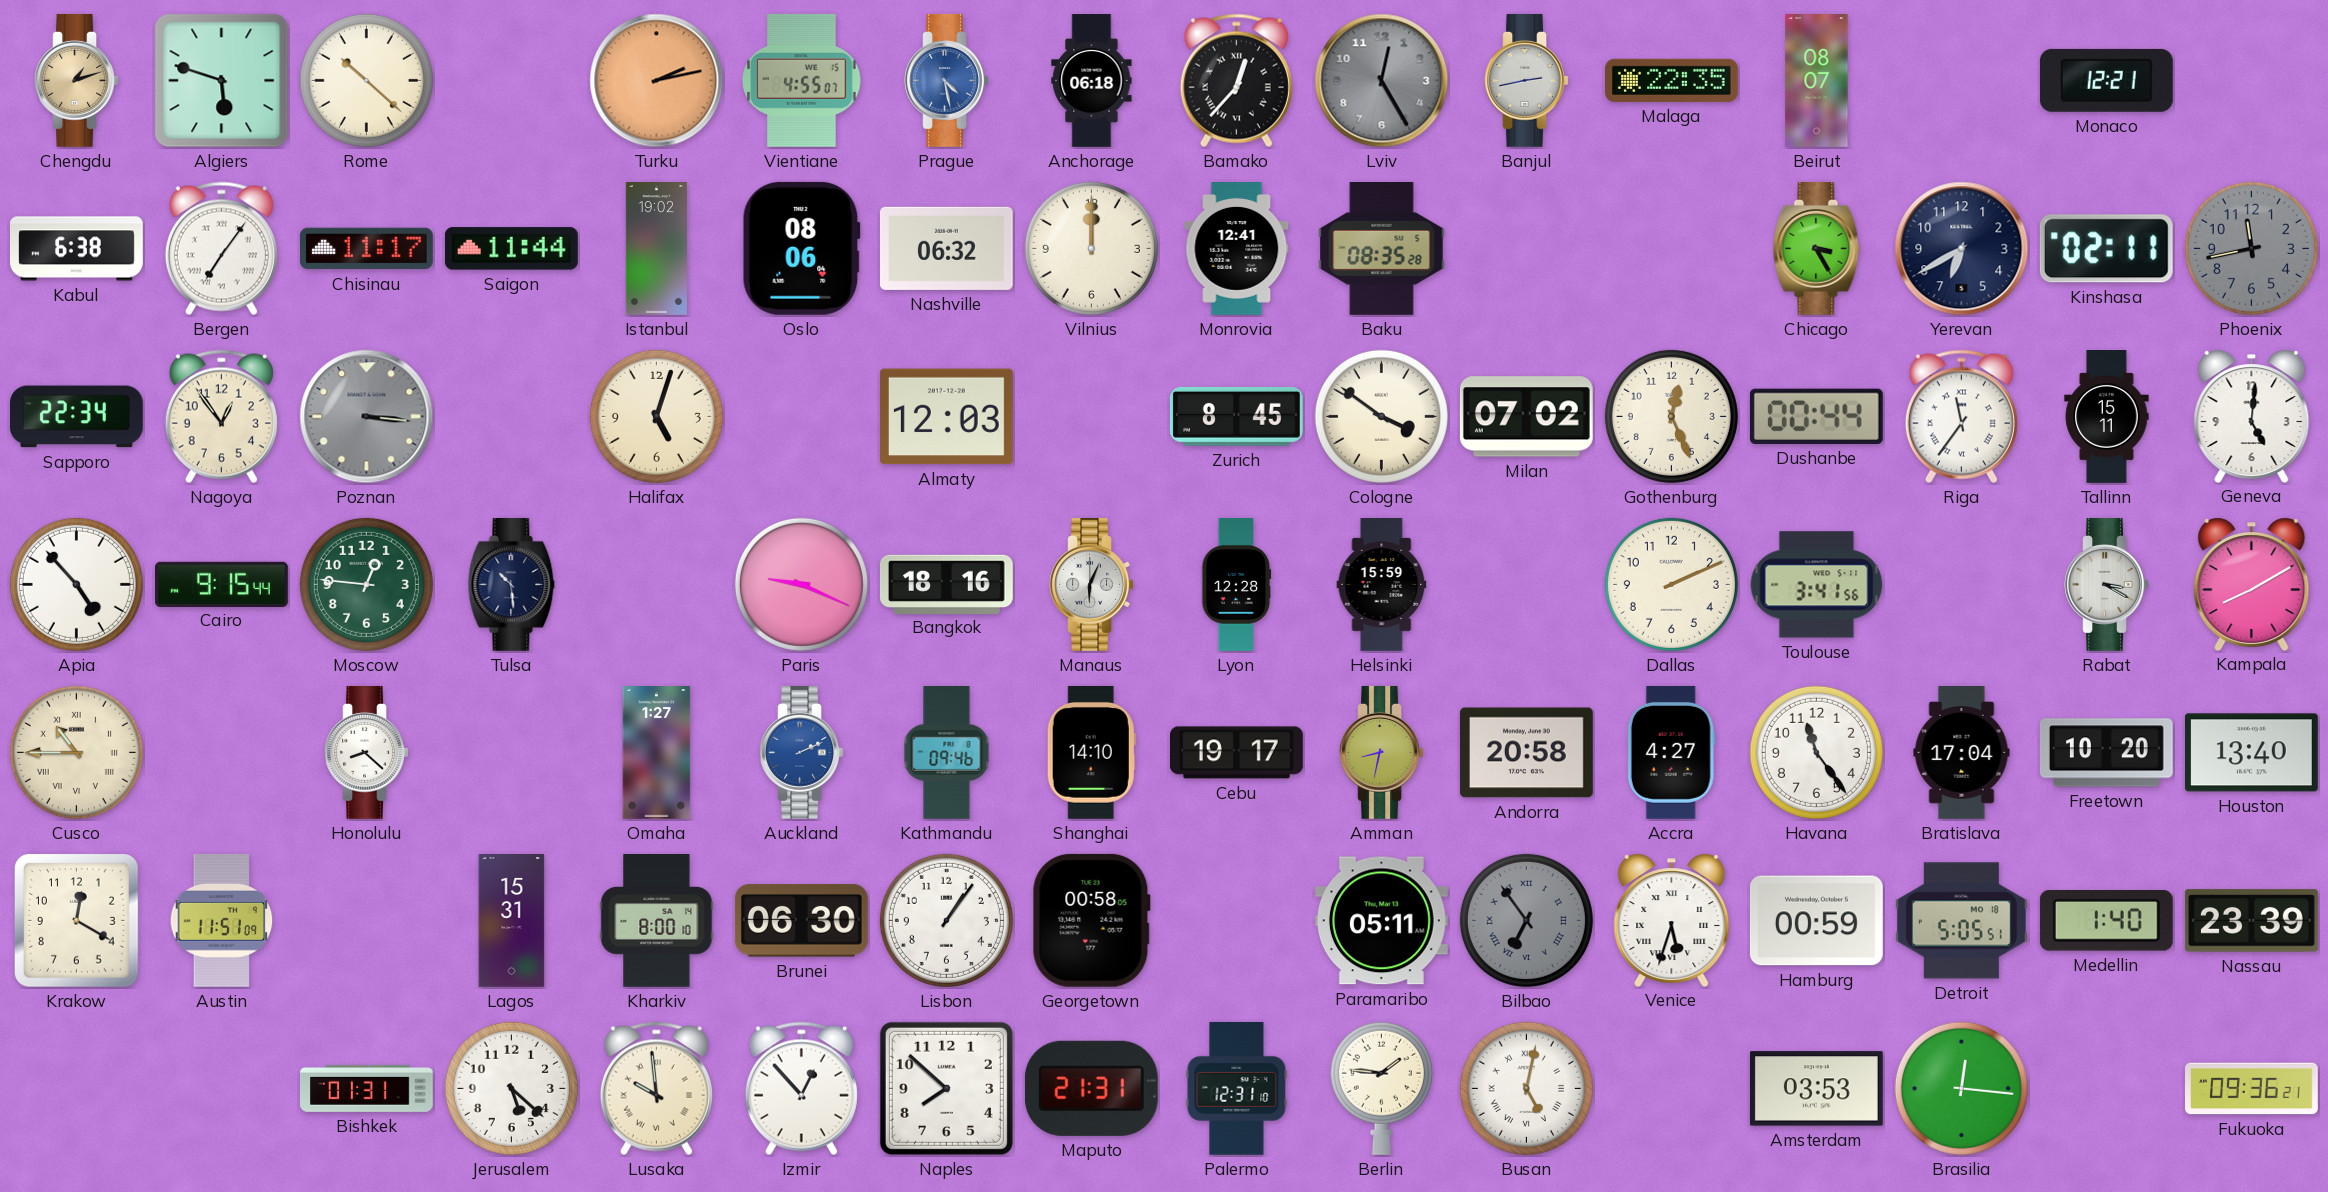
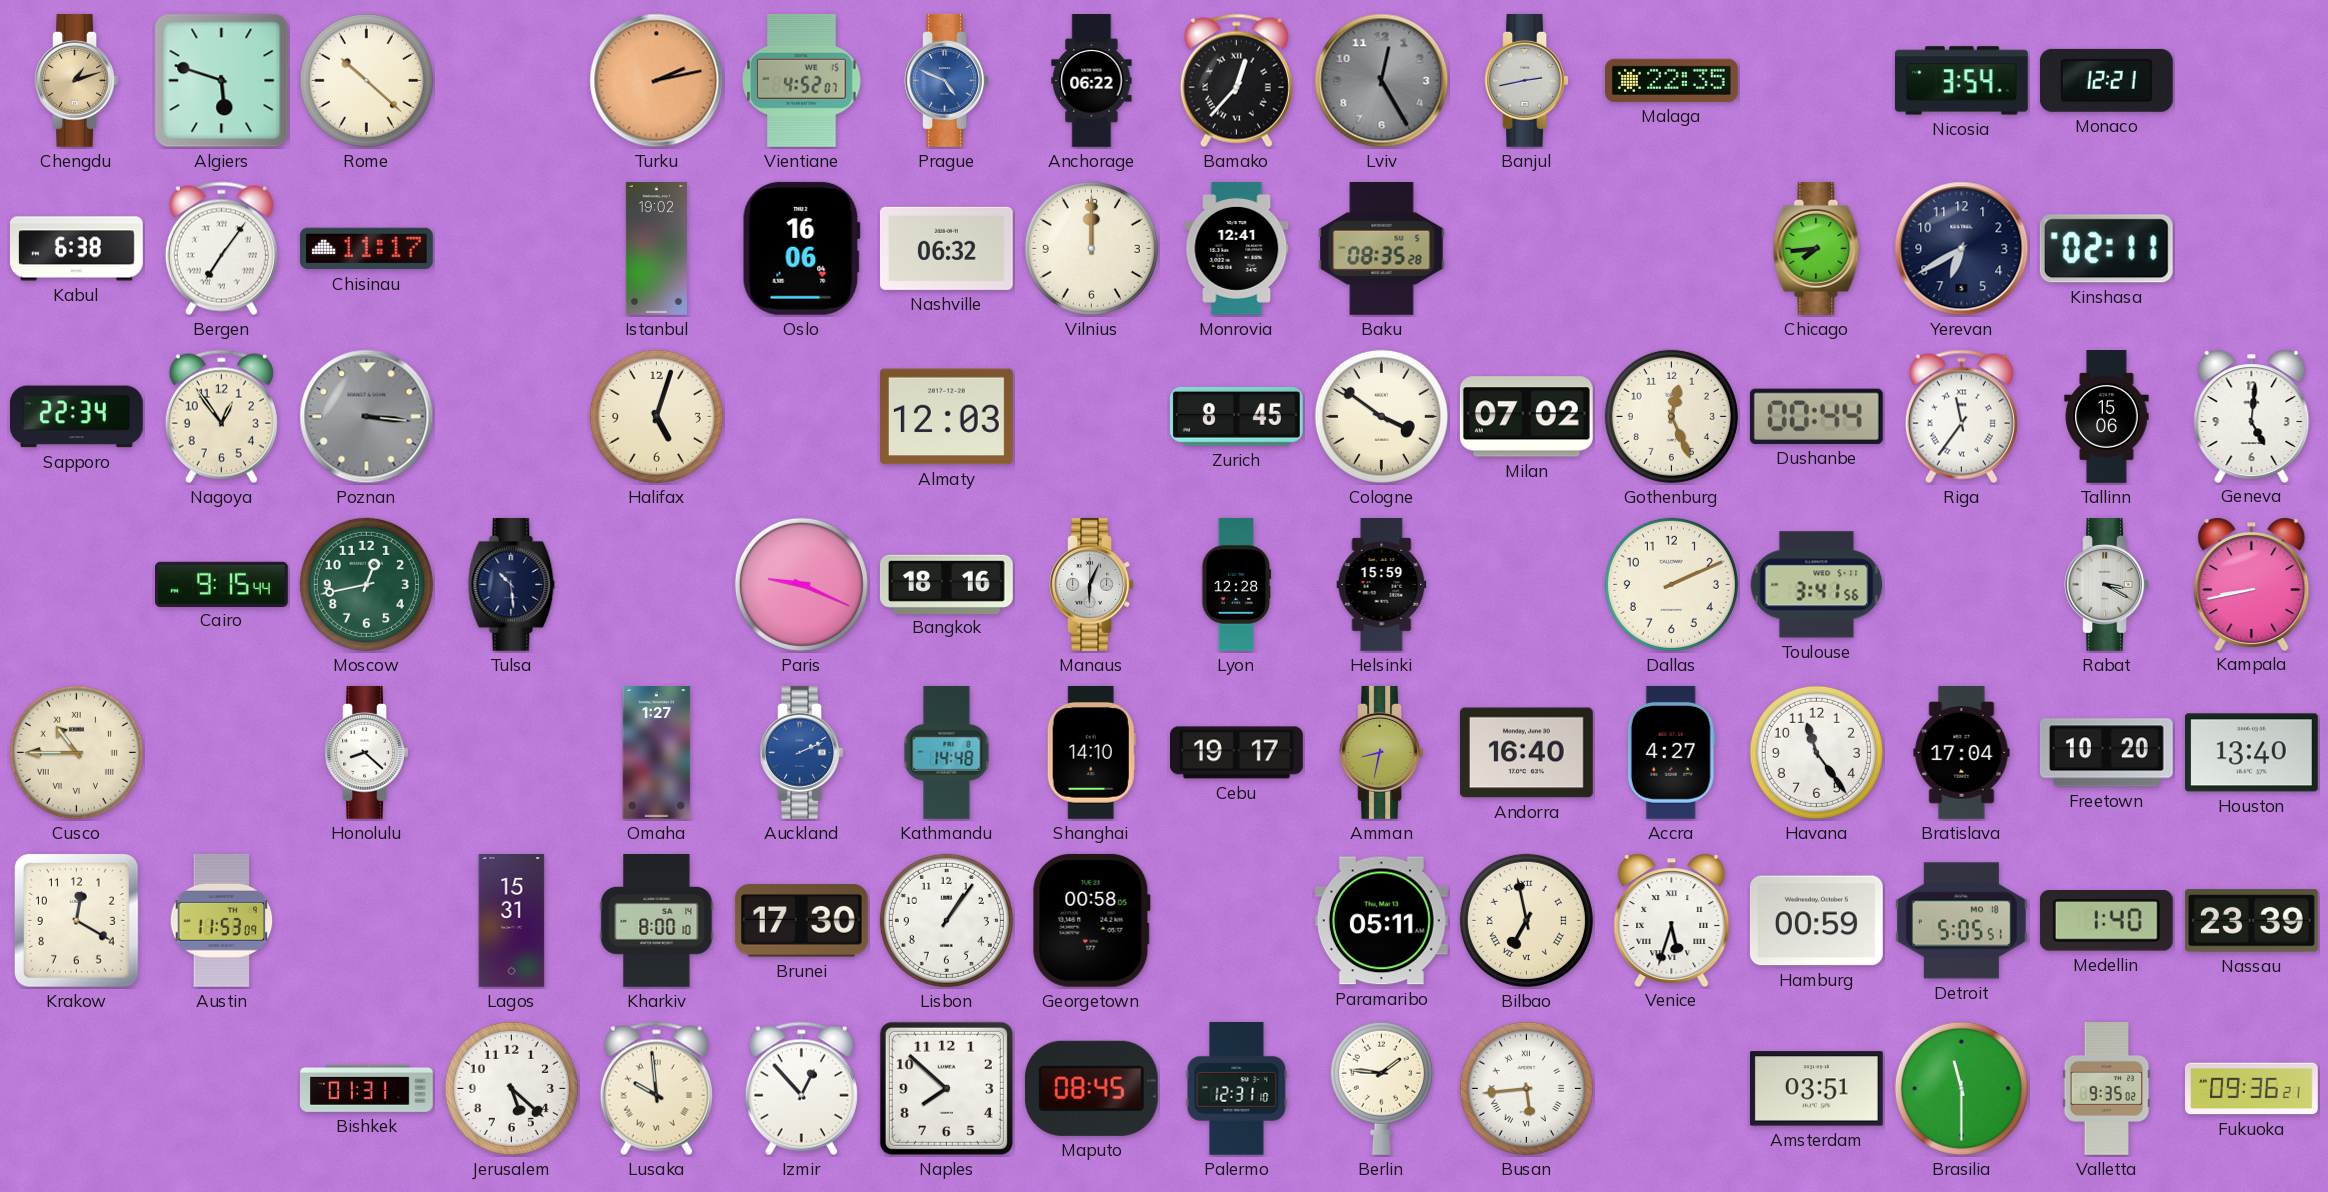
Vientiane: 4:55 -> 4:52 (802, 80)
Prague: 4:28 -> 4:49 (947, 80)
Anchorage: 06:18 -> 06:22 (1092, 81)
Beirut: 08:07 -> none (1817, 81)
Nicosia: none -> 3:54 (1961, 81)
Saigon: 11:44 -> none (511, 249)
Oslo: 08:06 -> 16:06 (801, 248)
Chicago: 3:25 -> 7:44 (1817, 248)
Phoenix: 11:43 -> none (2251, 248)
Tallinn: 15:11 -> 15:06 (2107, 417)
Apia: 4:53 -> none (76, 584)
Moscow: 12:46 -> 12:43 (366, 584)
Kampala: 8:10 -> 8:43 (2252, 584)
Kathmandu: 09:46 -> 14:48 (947, 753)
Andorra: 20:58 -> 16:40 (1526, 753)
Austin: 11:51 -> 11:53 (222, 920)
Brunei: 06:30 -> 17:30 (801, 921)
Bilbao: 6:54 -> 6:58 (1526, 920)
Bilbao dial: grey -> cream (1526, 920)
Maputo: 21:31 -> 08:45 (1091, 1088)
Busan: 5:02 -> 5:44 (1526, 1088)
Amsterdam: 03:53 -> 03:51 (1816, 1089)
Brasilia: 12:16 -> 11:30 (1961, 1088)
Valletta: none -> 9:35 (2107, 1089)
